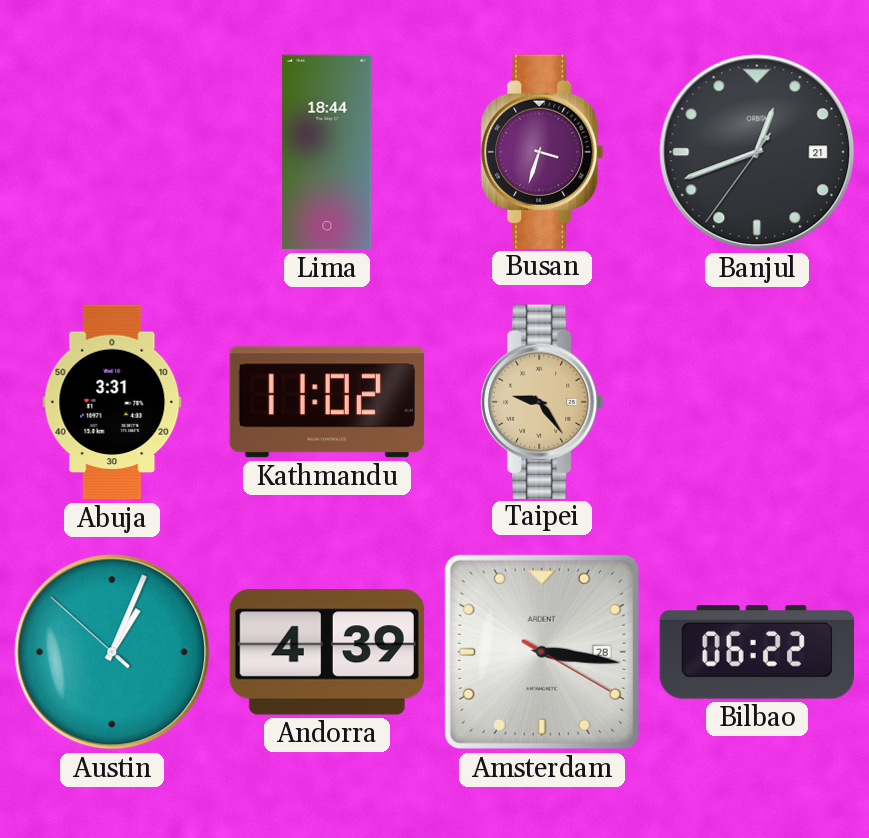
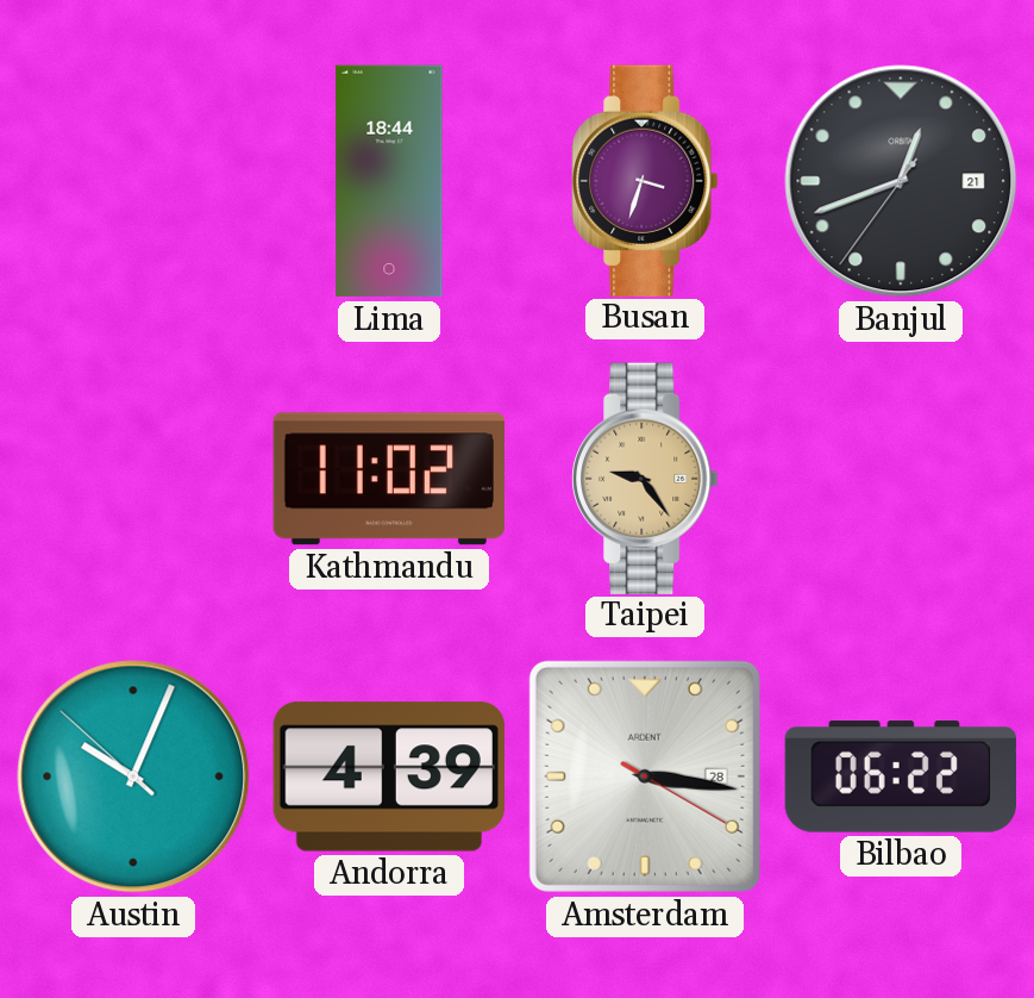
Abuja: 3:31 -> none (112, 402)
Austin: 1:03 -> 10:03 (133, 776)
